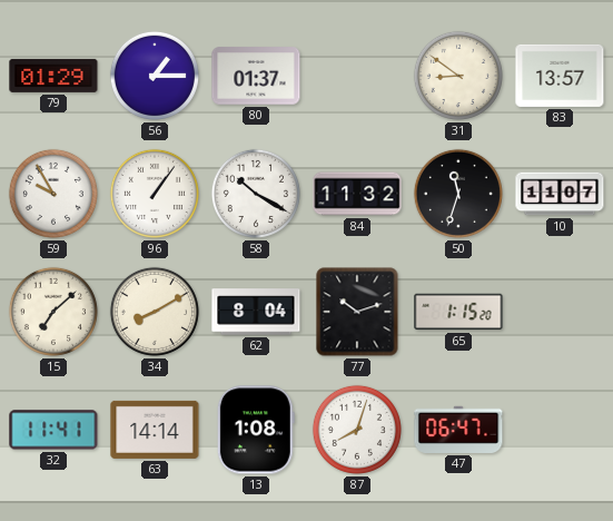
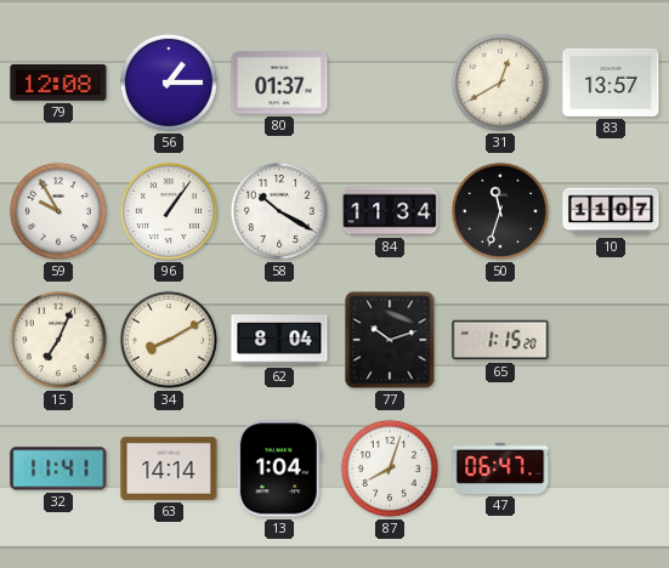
79: 01:29 -> 12:08 (58, 83)
31: 8:51 -> 12:40 (500, 83)
84: 11:32 -> 11:34 (390, 211)
15: 7:08 -> 7:04 (58, 340)
13: 1:08 -> 1:04 (279, 468)
